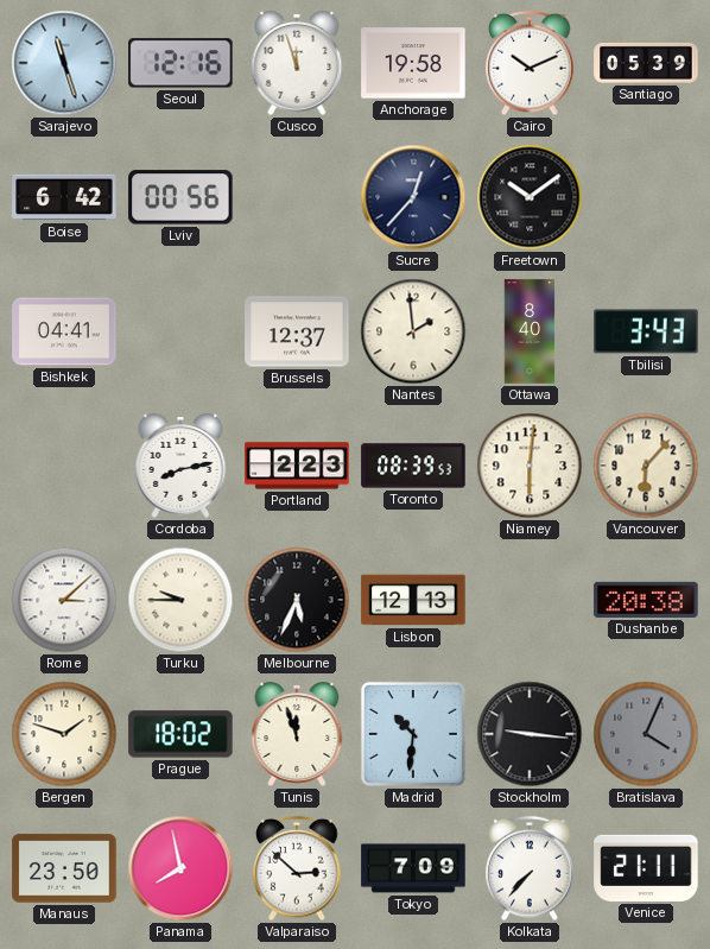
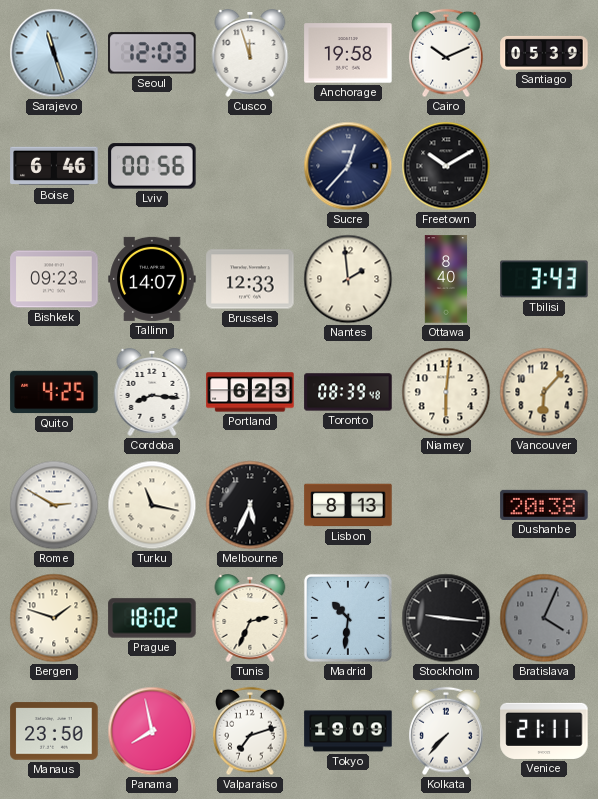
Seoul: 12:16 -> 12:03 (152, 53)
Boise: 6:42 -> 6:46 (54, 166)
Freetown: 10:09 -> 10:10 (446, 166)
Bishkek: 04:41 -> 09:23 (54, 279)
Tallinn: none -> 14:07 (152, 279)
Brussels: 12:37 -> 12:33 (250, 279)
Quito: none -> 4:25 (54, 392)
Cordoba: 8:13 -> 8:16 (152, 392)
Portland: 2:23 -> 6:23 (250, 392)
Toronto: 08:39:53 -> 08:39:48 (348, 392)
Rome: 3:08 -> 2:50 (54, 505)
Turku: 9:45 -> 11:17 (152, 505)
Lisbon: 12:13 -> 8:13 (348, 505)
Tunis: 11:57 -> 2:34 (250, 618)
Valparaiso: 2:52 -> 7:12 (250, 731)
Tokyo: 7:09 -> 19:09 (348, 731)
